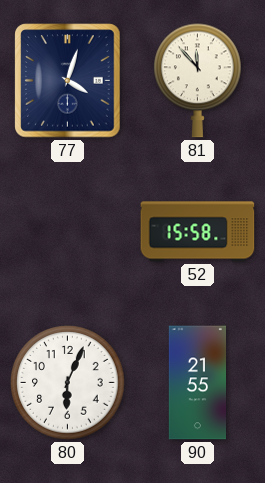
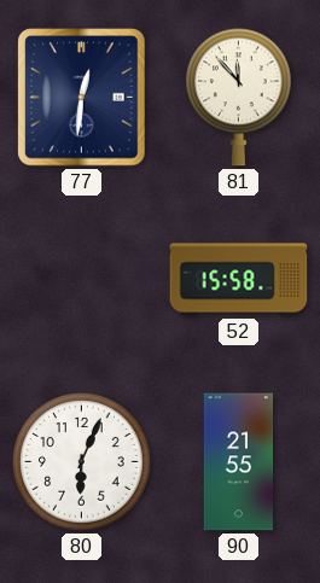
77: 4:03 -> 12:31 (82, 98)
